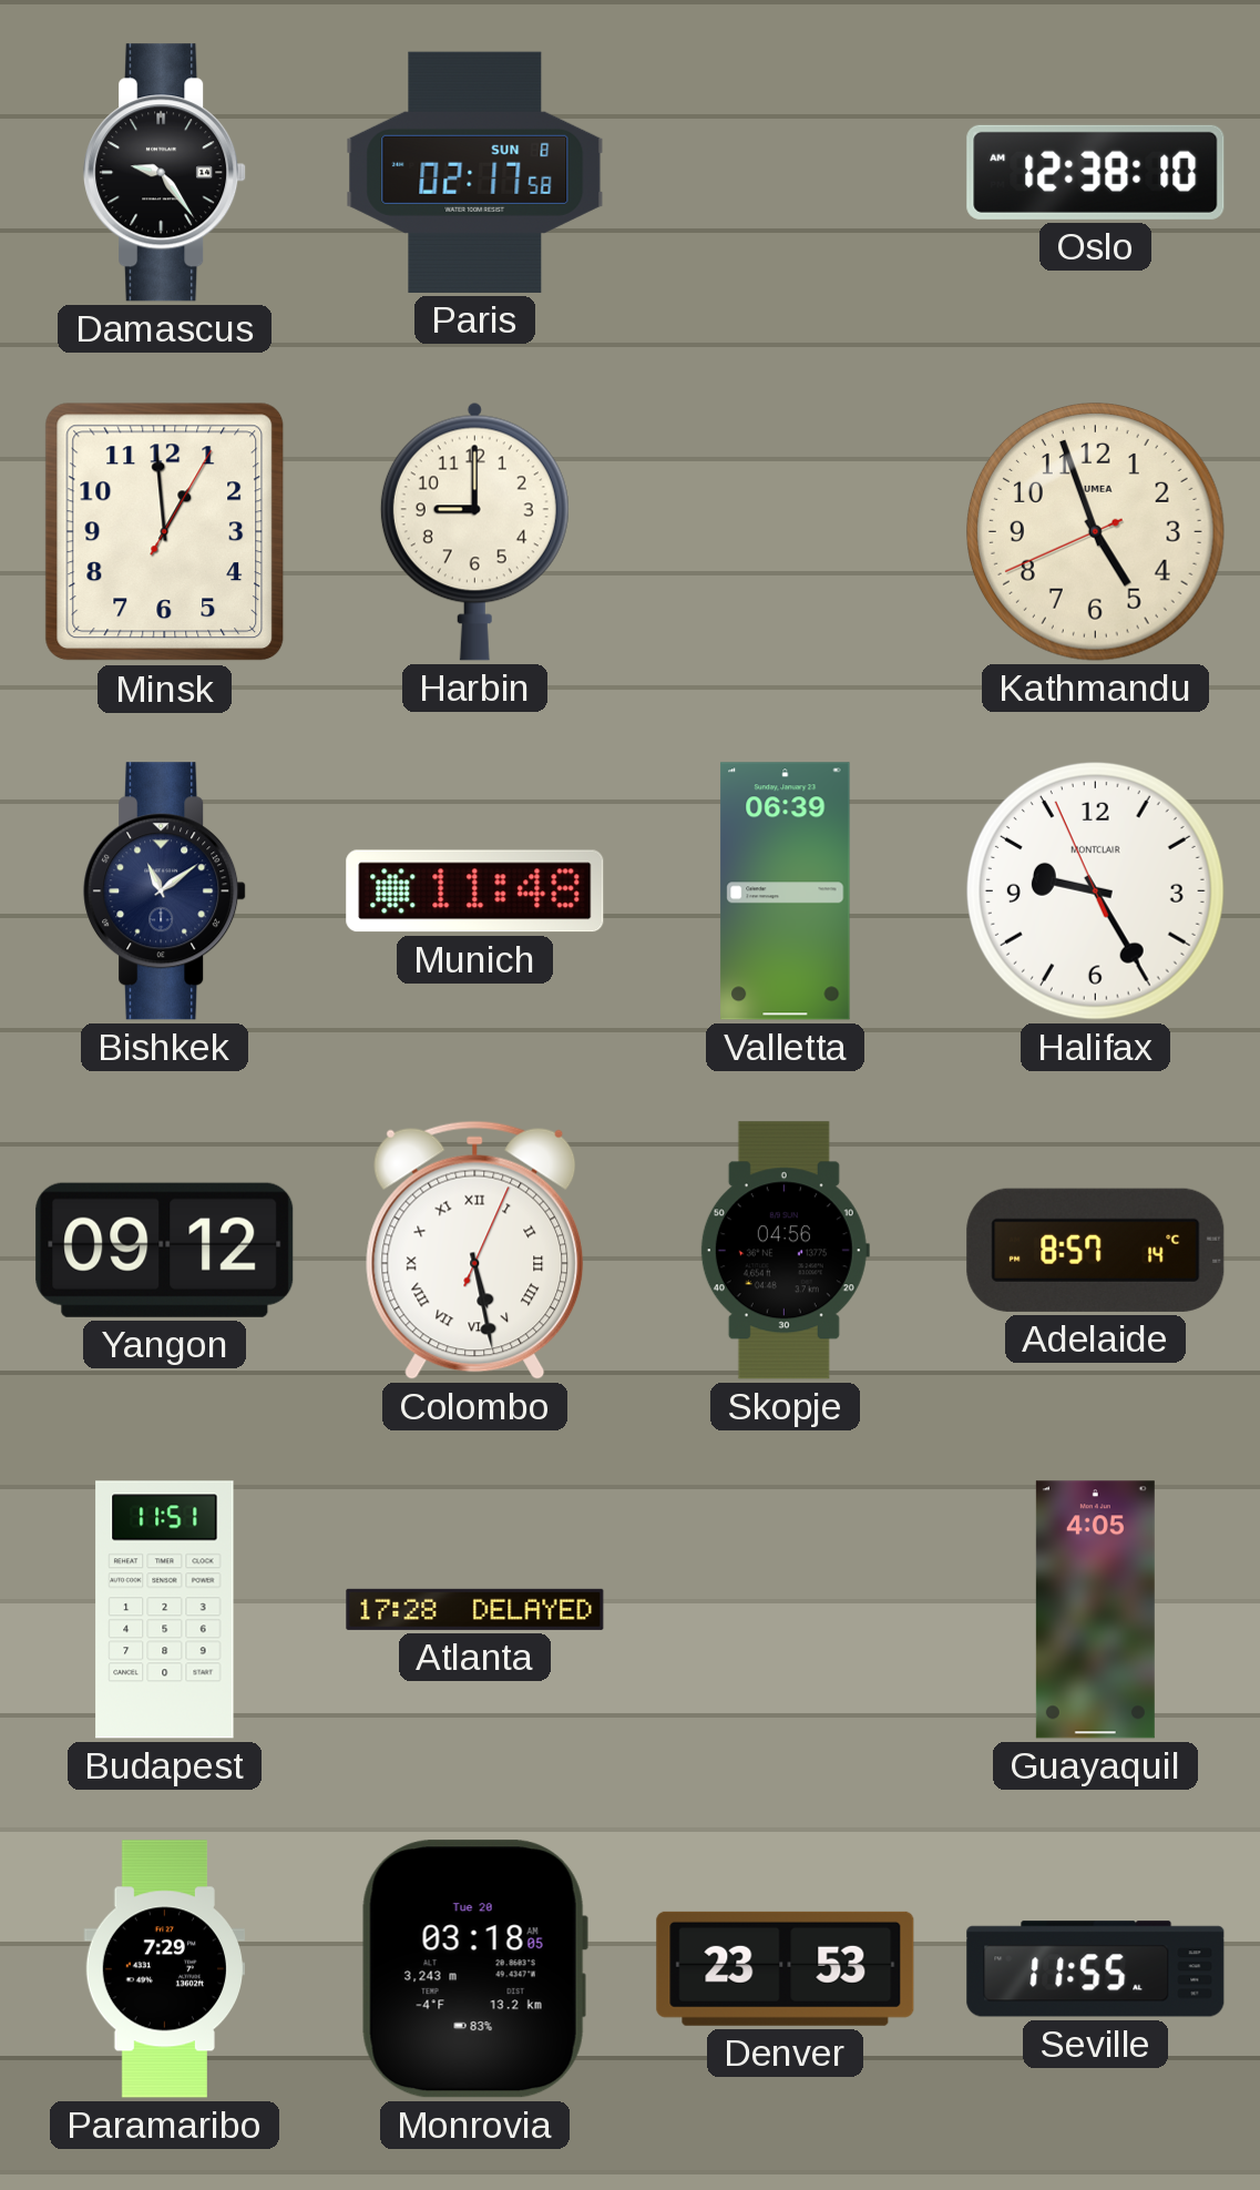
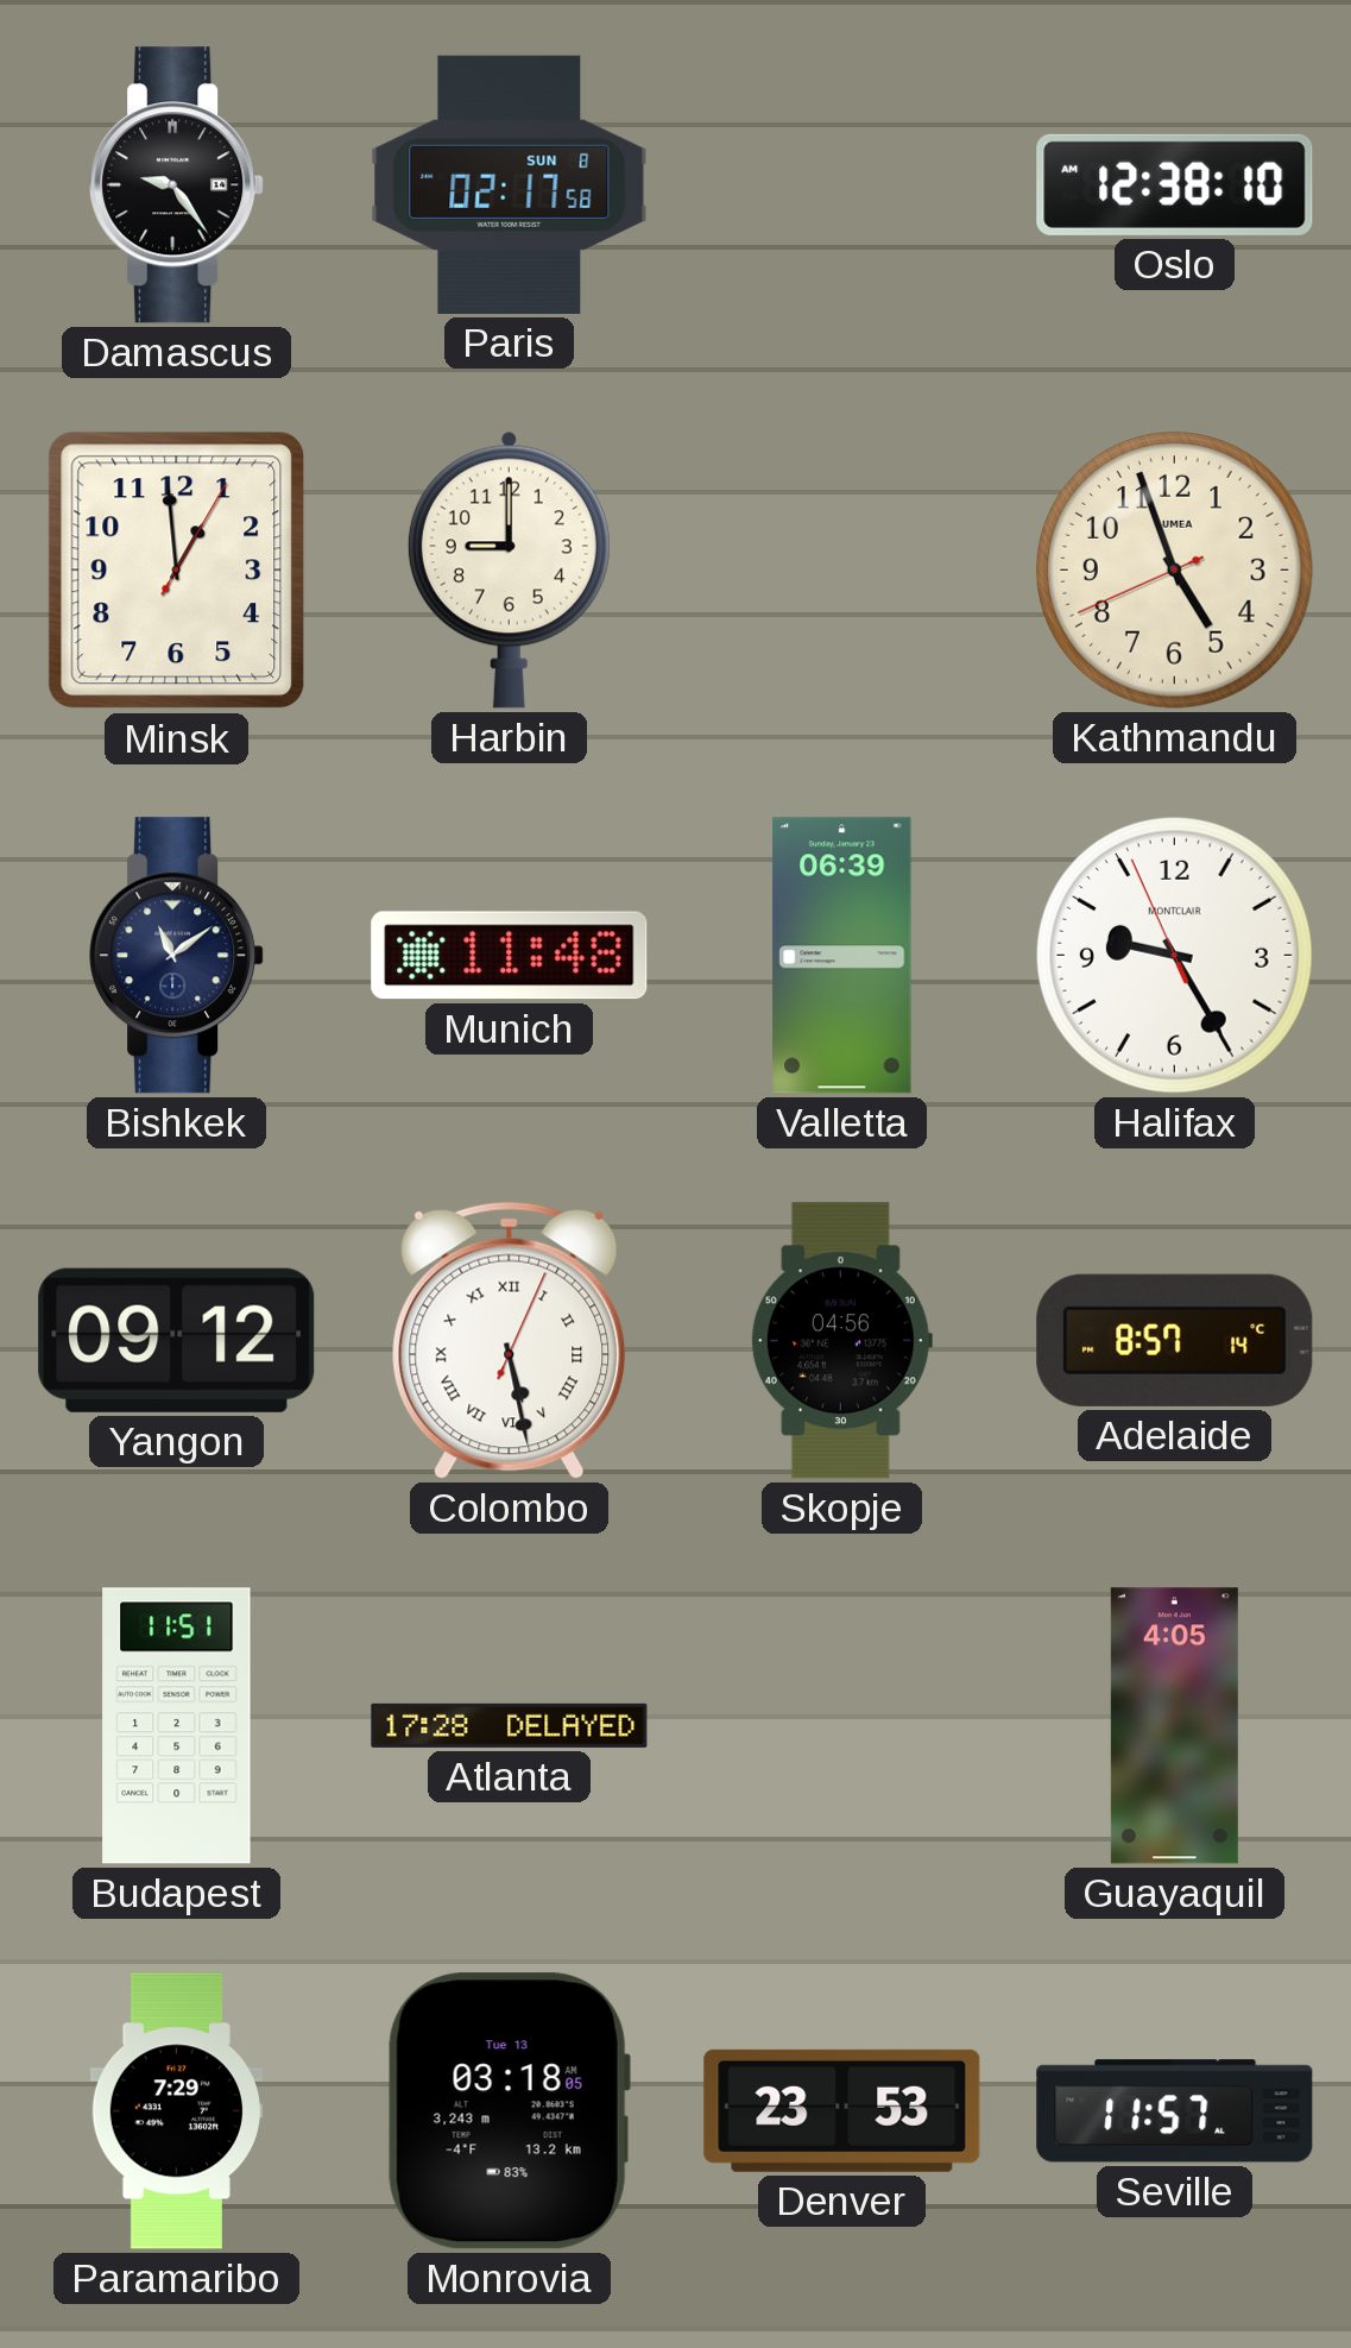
Monrovia date: Tue 20 -> Tue 13 (509, 2111)
Seville: 11:55 -> 11:57 (1175, 2111)
